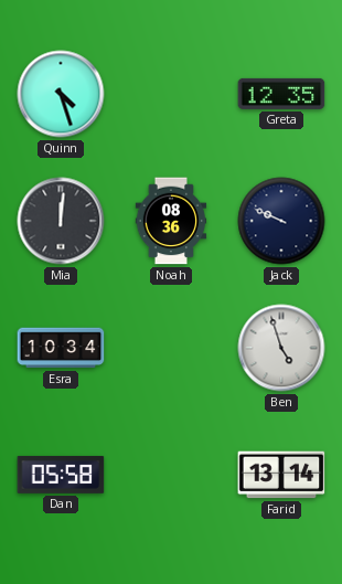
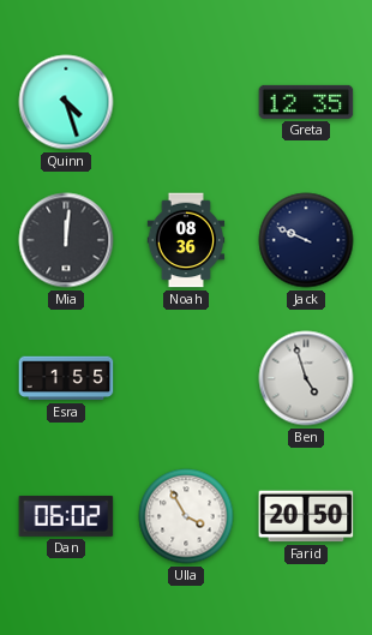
Esra: 10:34 -> 1:55 (66, 378)
Dan: 05:58 -> 06:02 (66, 516)
Ulla: none -> 3:55 (186, 516)
Farid: 13:14 -> 20:50 (306, 516)
